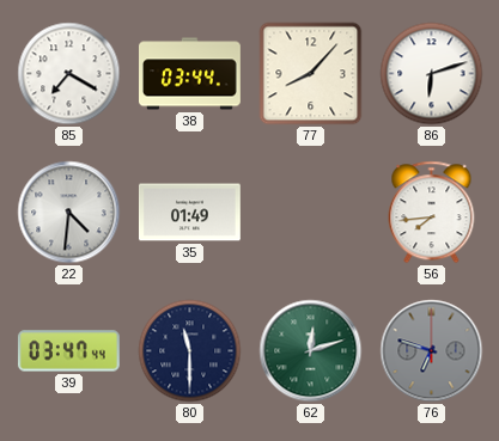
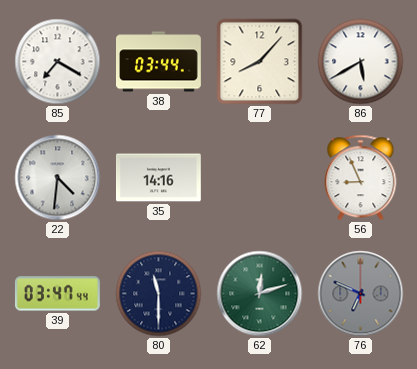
86: 6:12 -> 5:40 (361, 62)
35: 01:49 -> 14:16 (159, 178)
56: 7:44 -> 8:56 (361, 178)
76: 6:48 -> 6:49 (361, 294)
